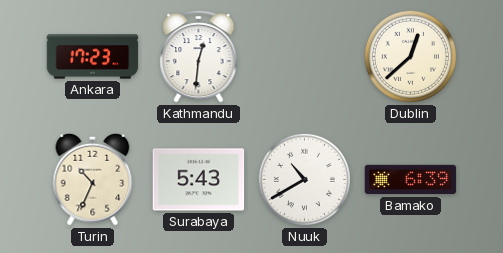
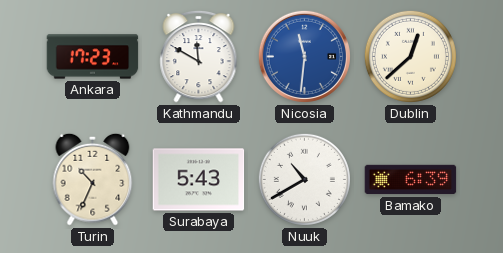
Kathmandu: 12:31 -> 11:50 (199, 56)
Nicosia: none -> 11:31 (304, 56)
